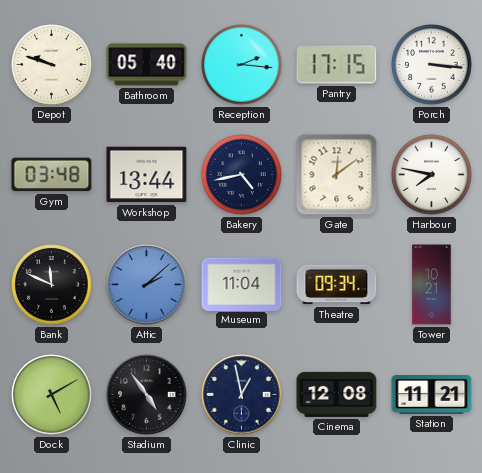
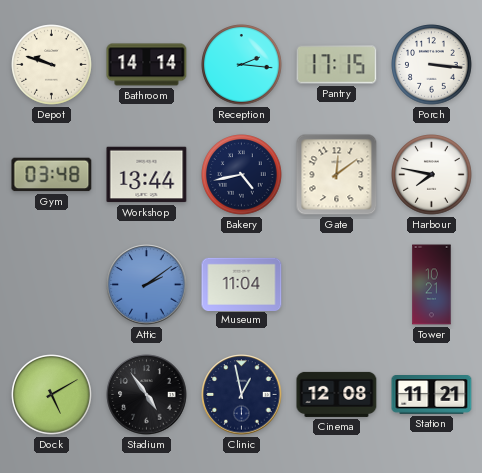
Bathroom: 05:40 -> 14:14 (147, 65)
Bank: 11:49 -> none (52, 285)
Attic: 2:08 -> 2:09 (147, 285)
Theatre: 09:34 -> none (337, 285)
